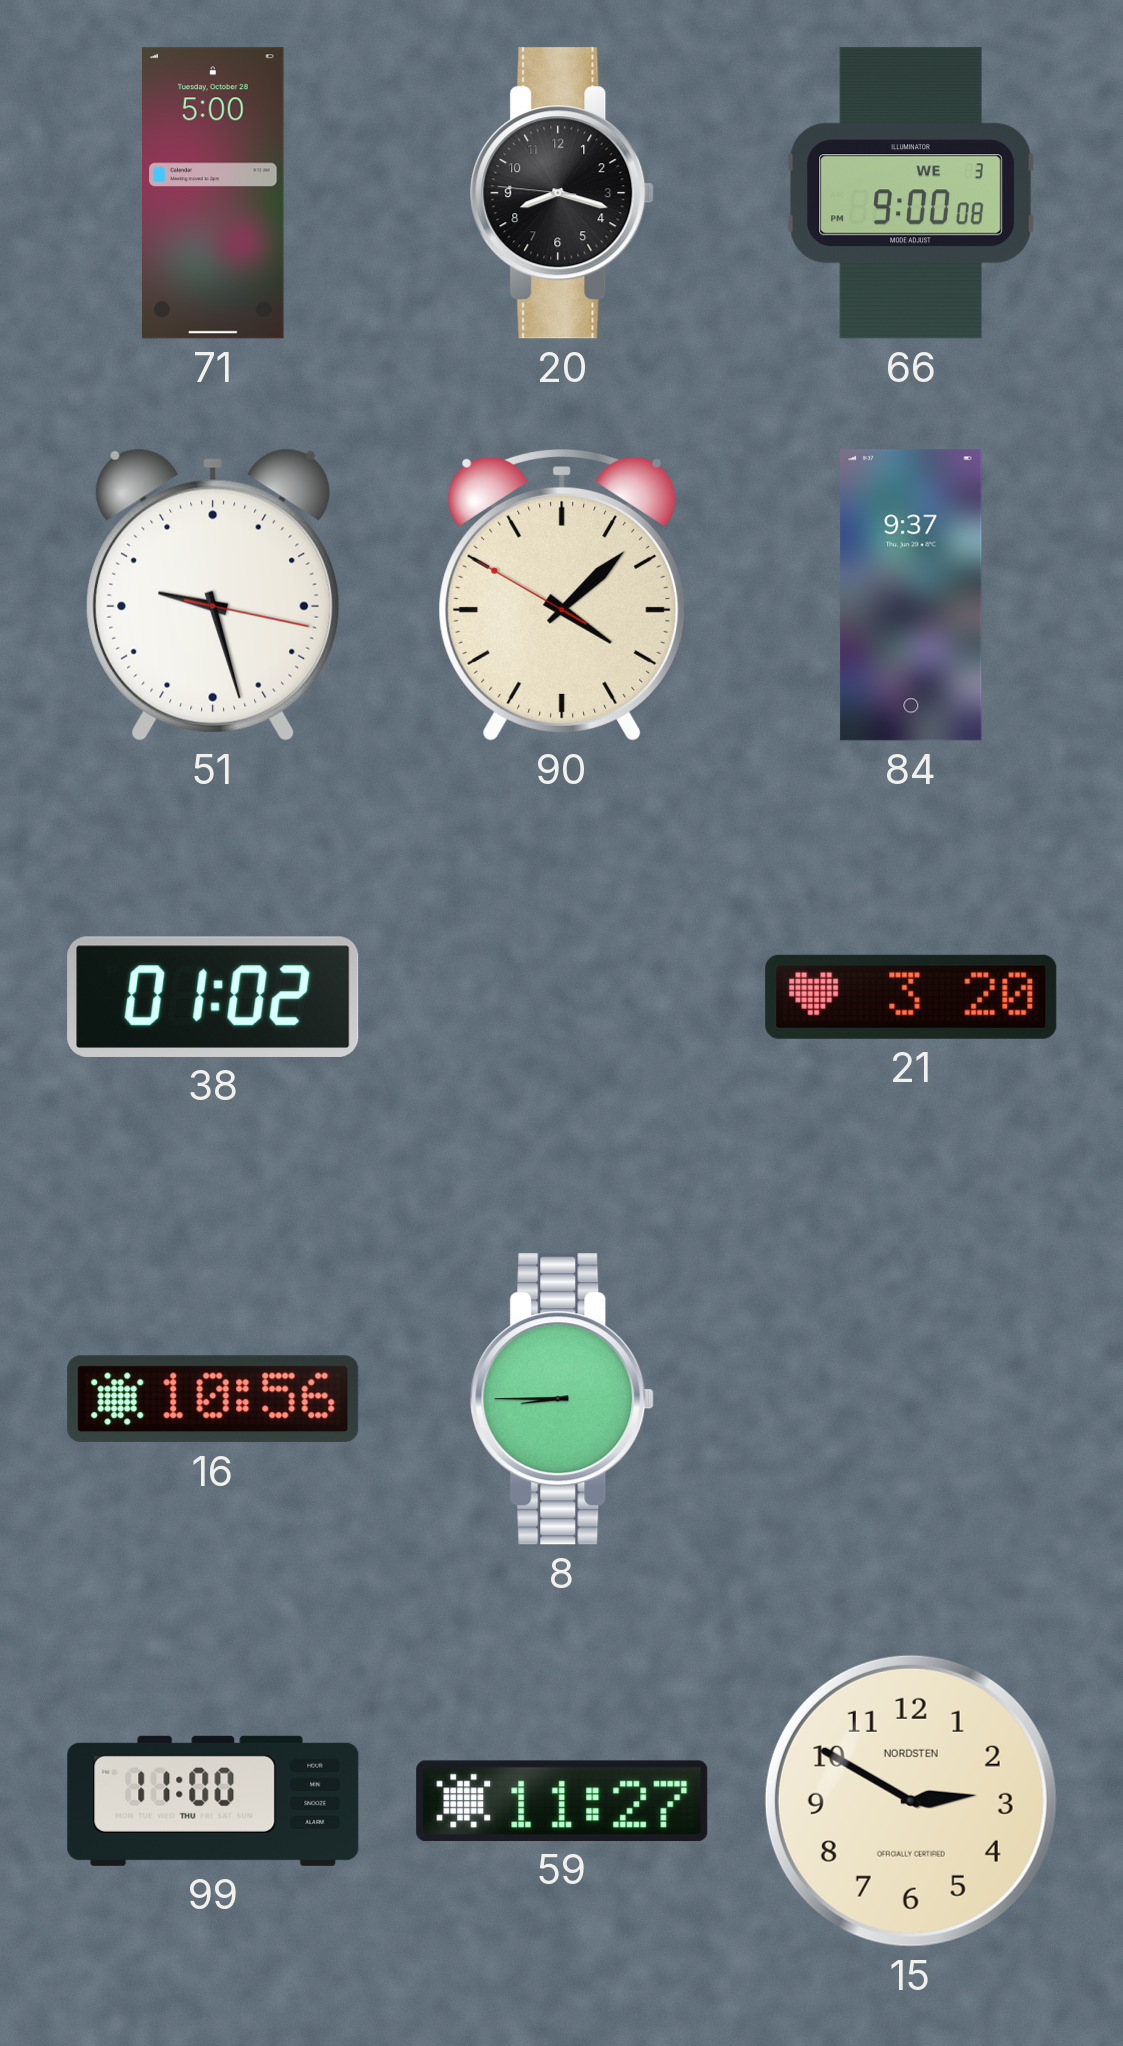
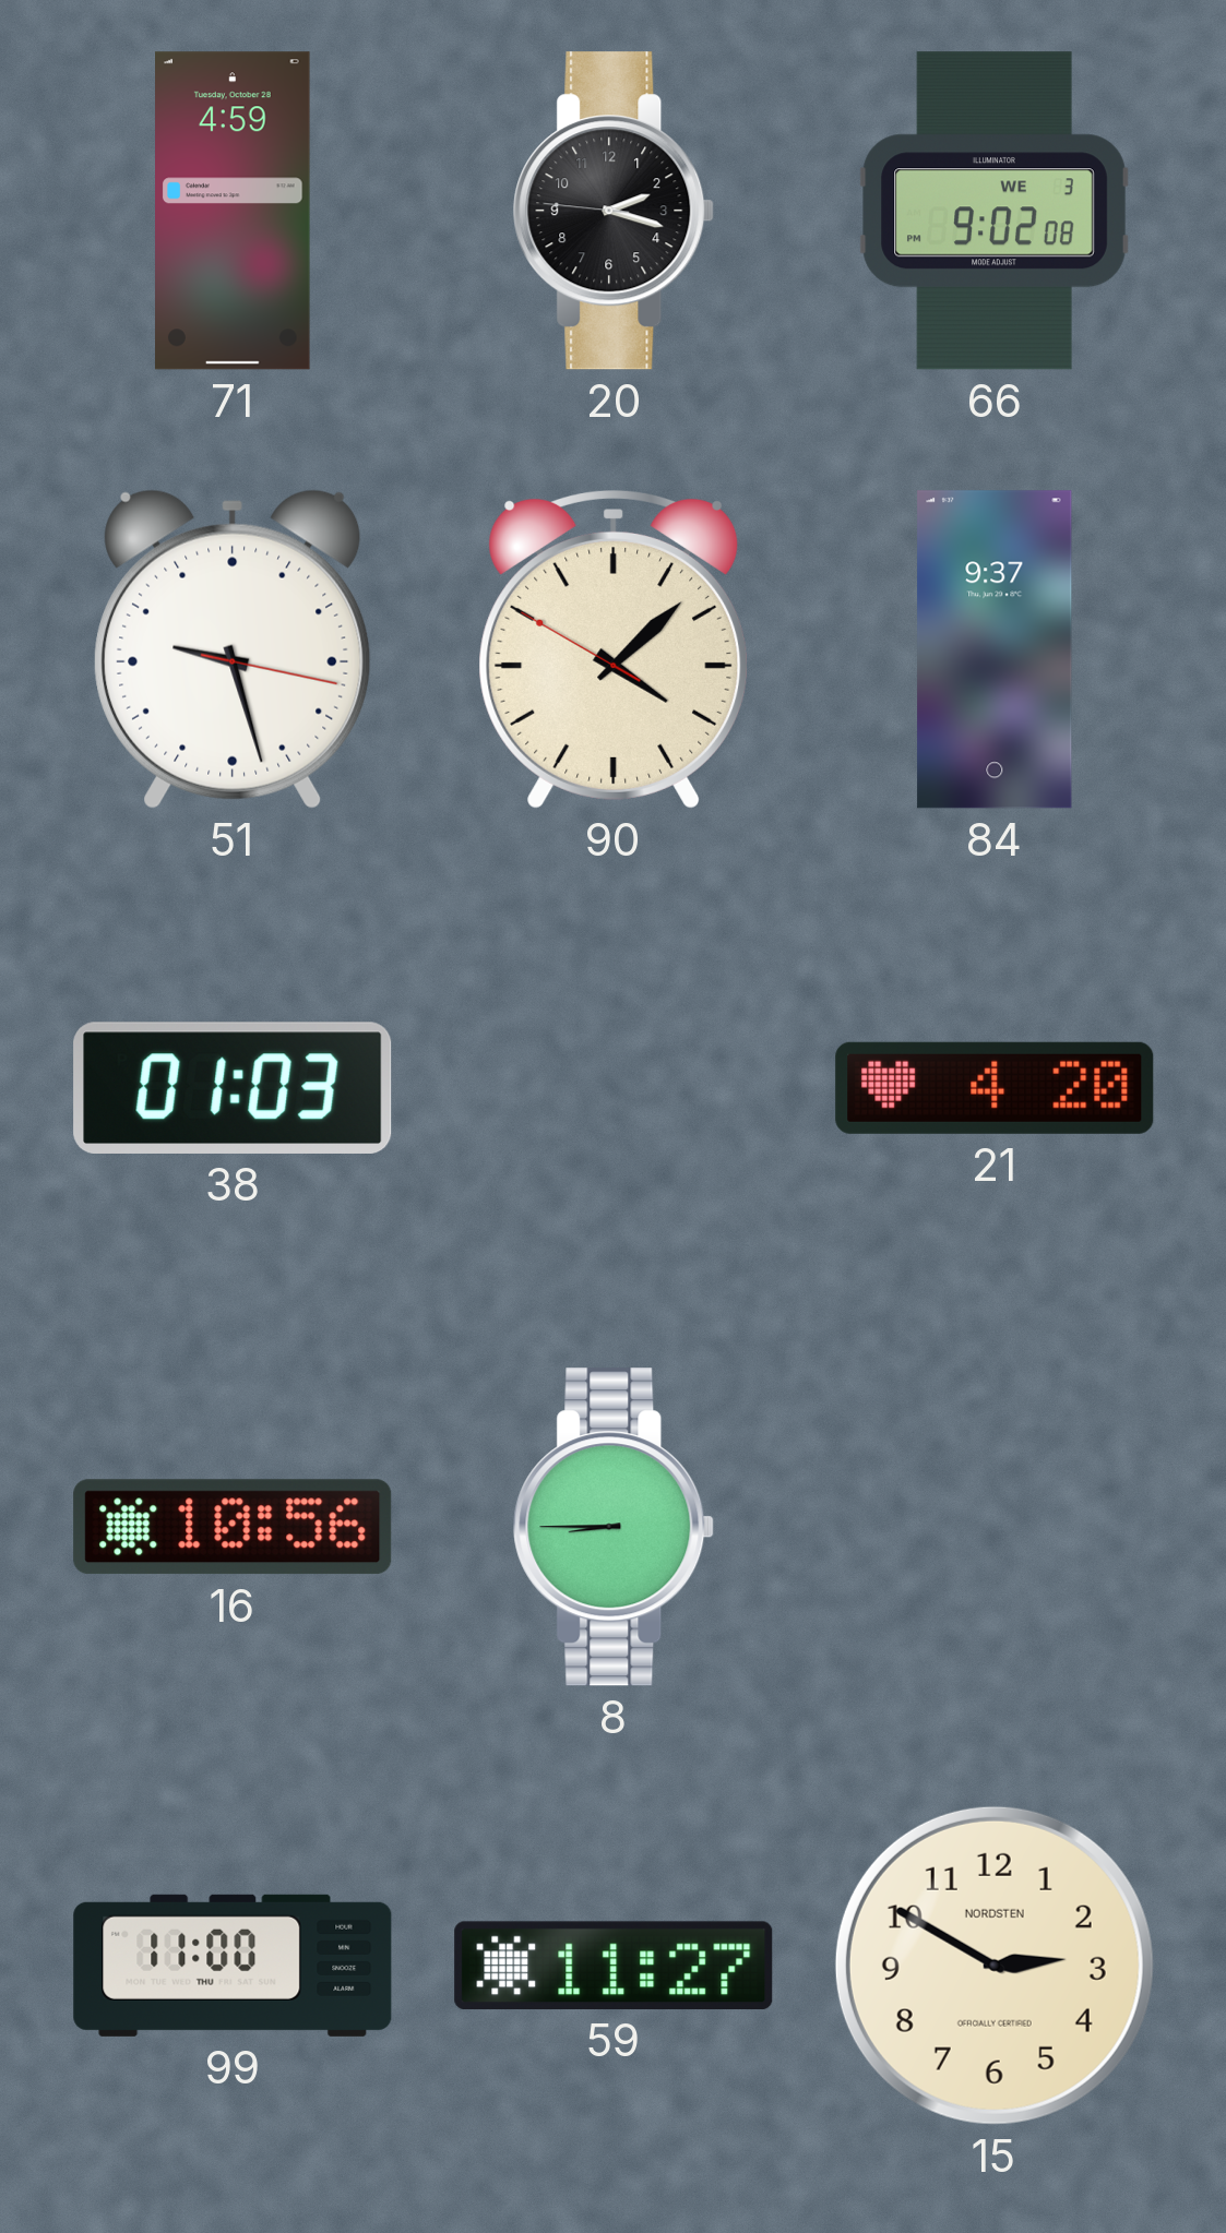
71: 5:00 -> 4:59 (234, 211)
20: 8:17 -> 2:17 (614, 211)
66: 9:00 -> 9:02 (995, 211)
38: 01:02 -> 01:03 (233, 1088)
21: 3:20 -> 4:20 (995, 1088)
